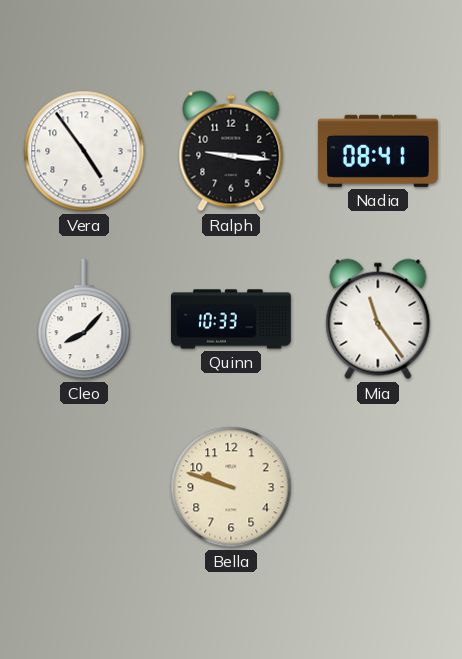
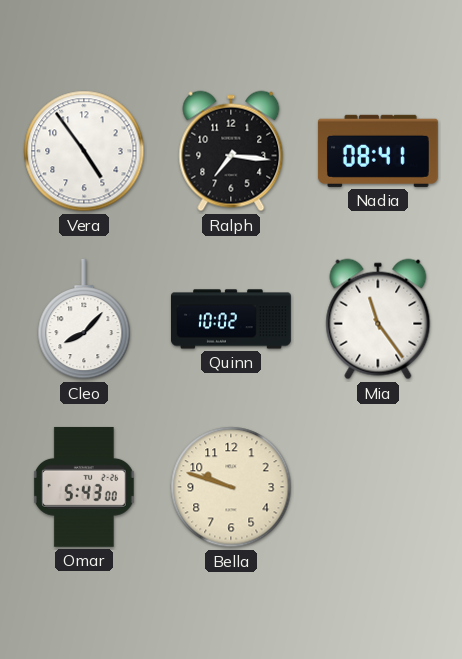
Ralph: 9:16 -> 7:16 (231, 151)
Quinn: 10:33 -> 10:02 (231, 319)
Omar: none -> 5:43 (84, 487)
